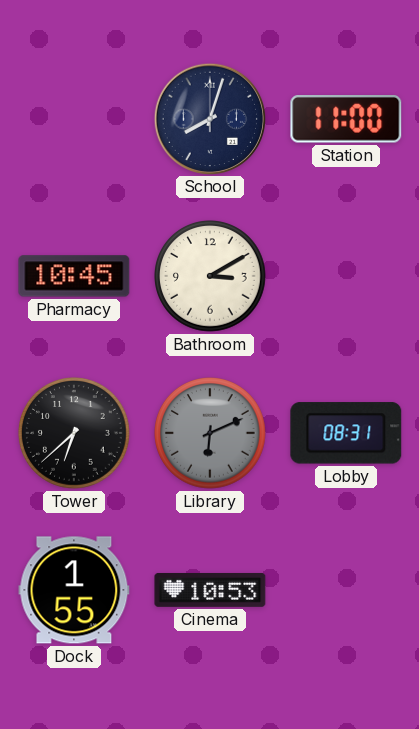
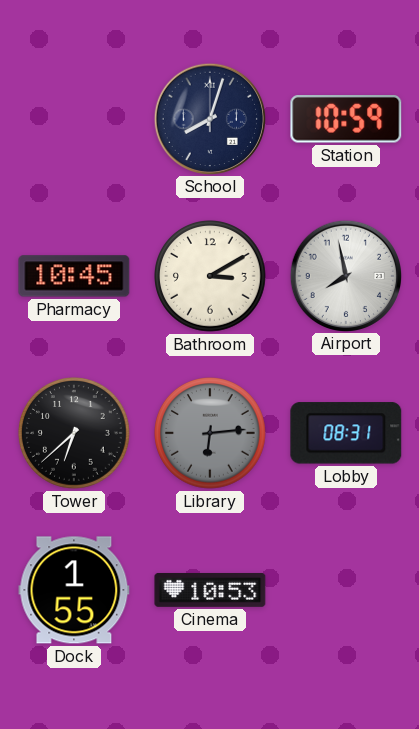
Station: 11:00 -> 10:59 (346, 120)
Airport: none -> 7:58 (345, 275)
Library: 6:11 -> 6:14 (211, 434)
